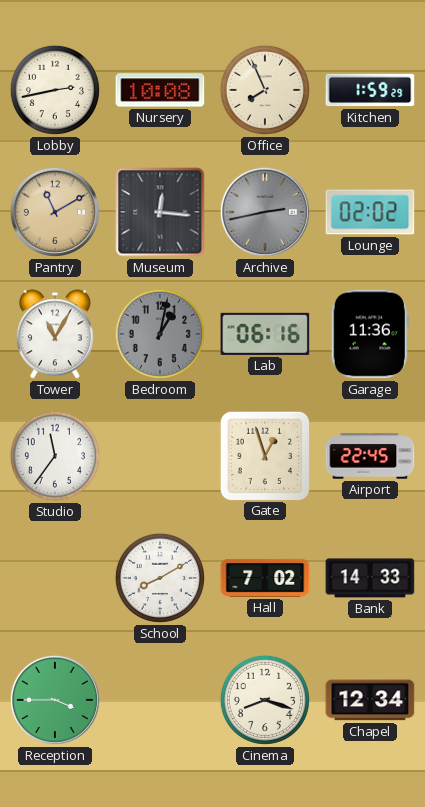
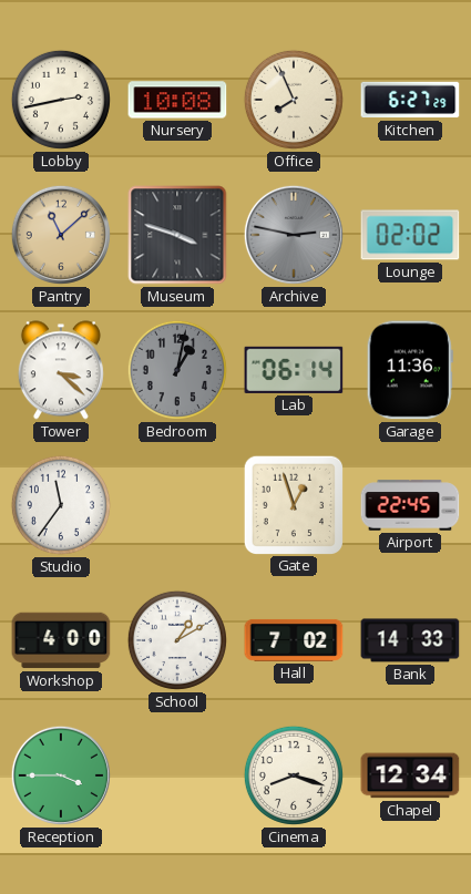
Kitchen: 1:59 -> 6:27 (410, 100)
Pantry: 11:10 -> 11:08 (61, 235)
Museum: 12:16 -> 3:48 (177, 235)
Archive: 2:43 -> 2:47 (294, 235)
Tower: 11:05 -> 3:22 (61, 370)
Lab: 06:16 -> 06:14 (294, 370)
Workshop: none -> 4:00 (61, 640)
School: 8:10 -> 1:10 (177, 640)
